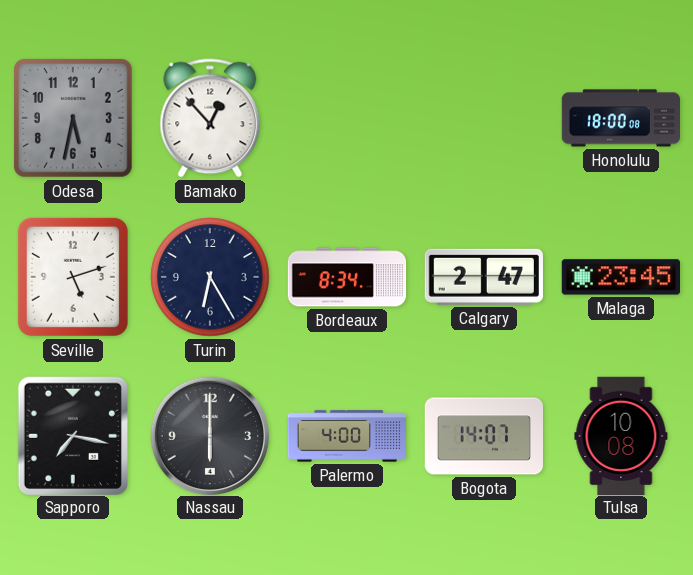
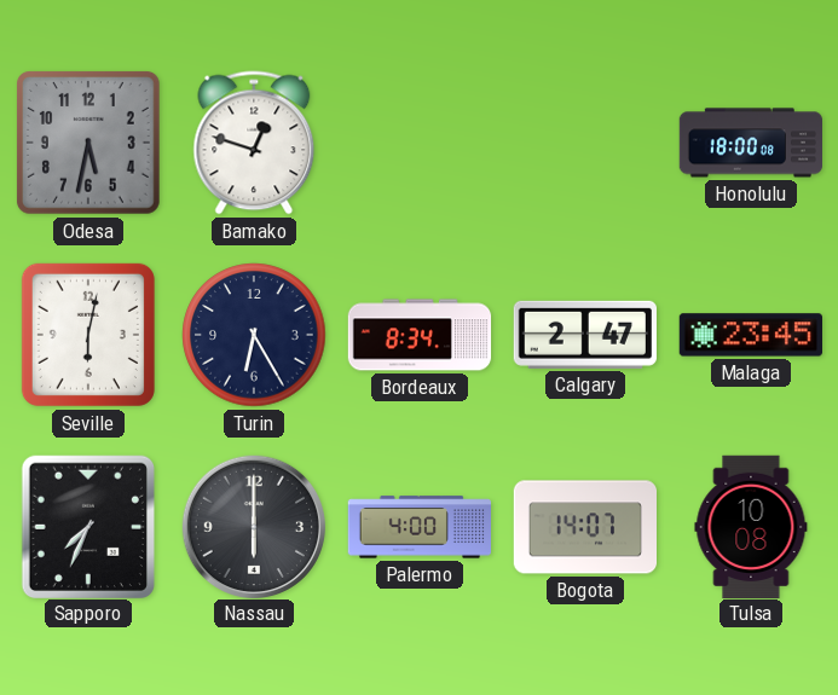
Bamako: 12:53 -> 12:48 (254, 143)
Seville: 5:12 -> 6:02 (88, 335)
Sapporo: 7:17 -> 7:34 (87, 526)
